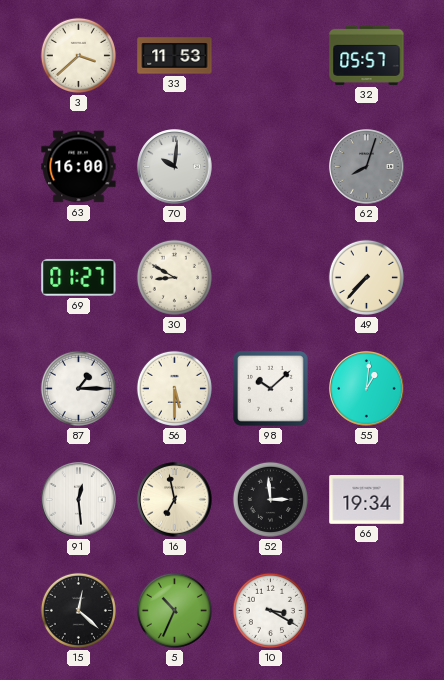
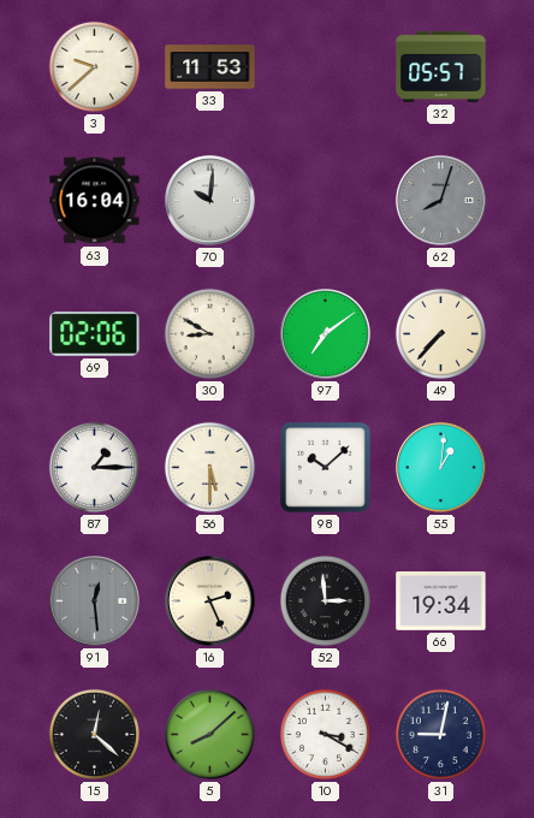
3: 3:38 -> 9:38 (94, 66)
63: 16:00 -> 16:04 (95, 201)
69: 01:27 -> 02:06 (95, 333)
97: none -> 7:09 (326, 334)
91 dial: white -> grey (95, 601)
16: 6:58 -> 2:26 (210, 601)
5: 10:34 -> 8:08 (209, 734)
31: none -> 9:02 (440, 734)
